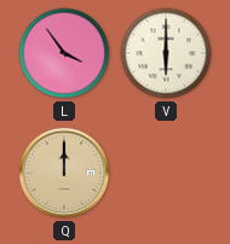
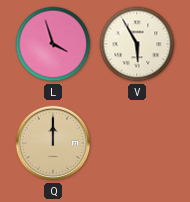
L: 3:54 -> 3:57 (53, 44)
V: 6:00 -> 5:55 (137, 44)
